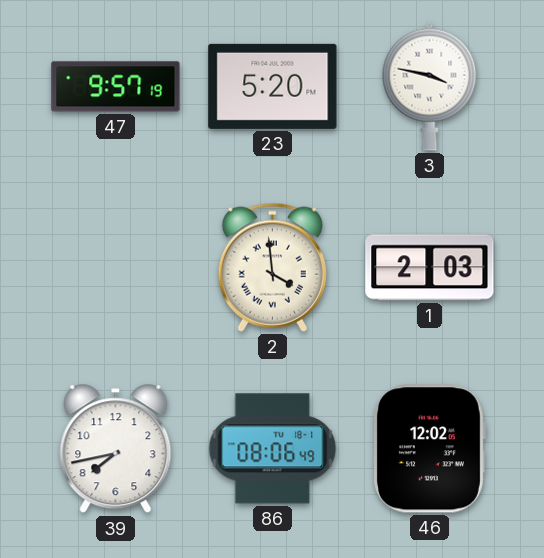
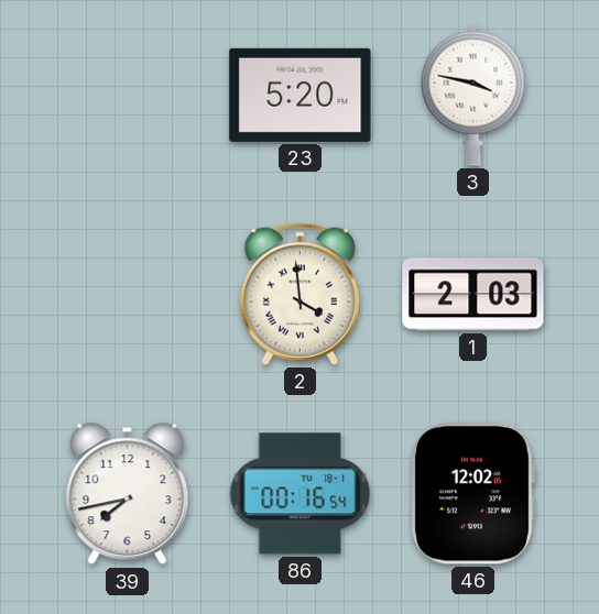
47: 9:57 -> none (116, 87)
86: 08:06 -> 00:16 (301, 494)
